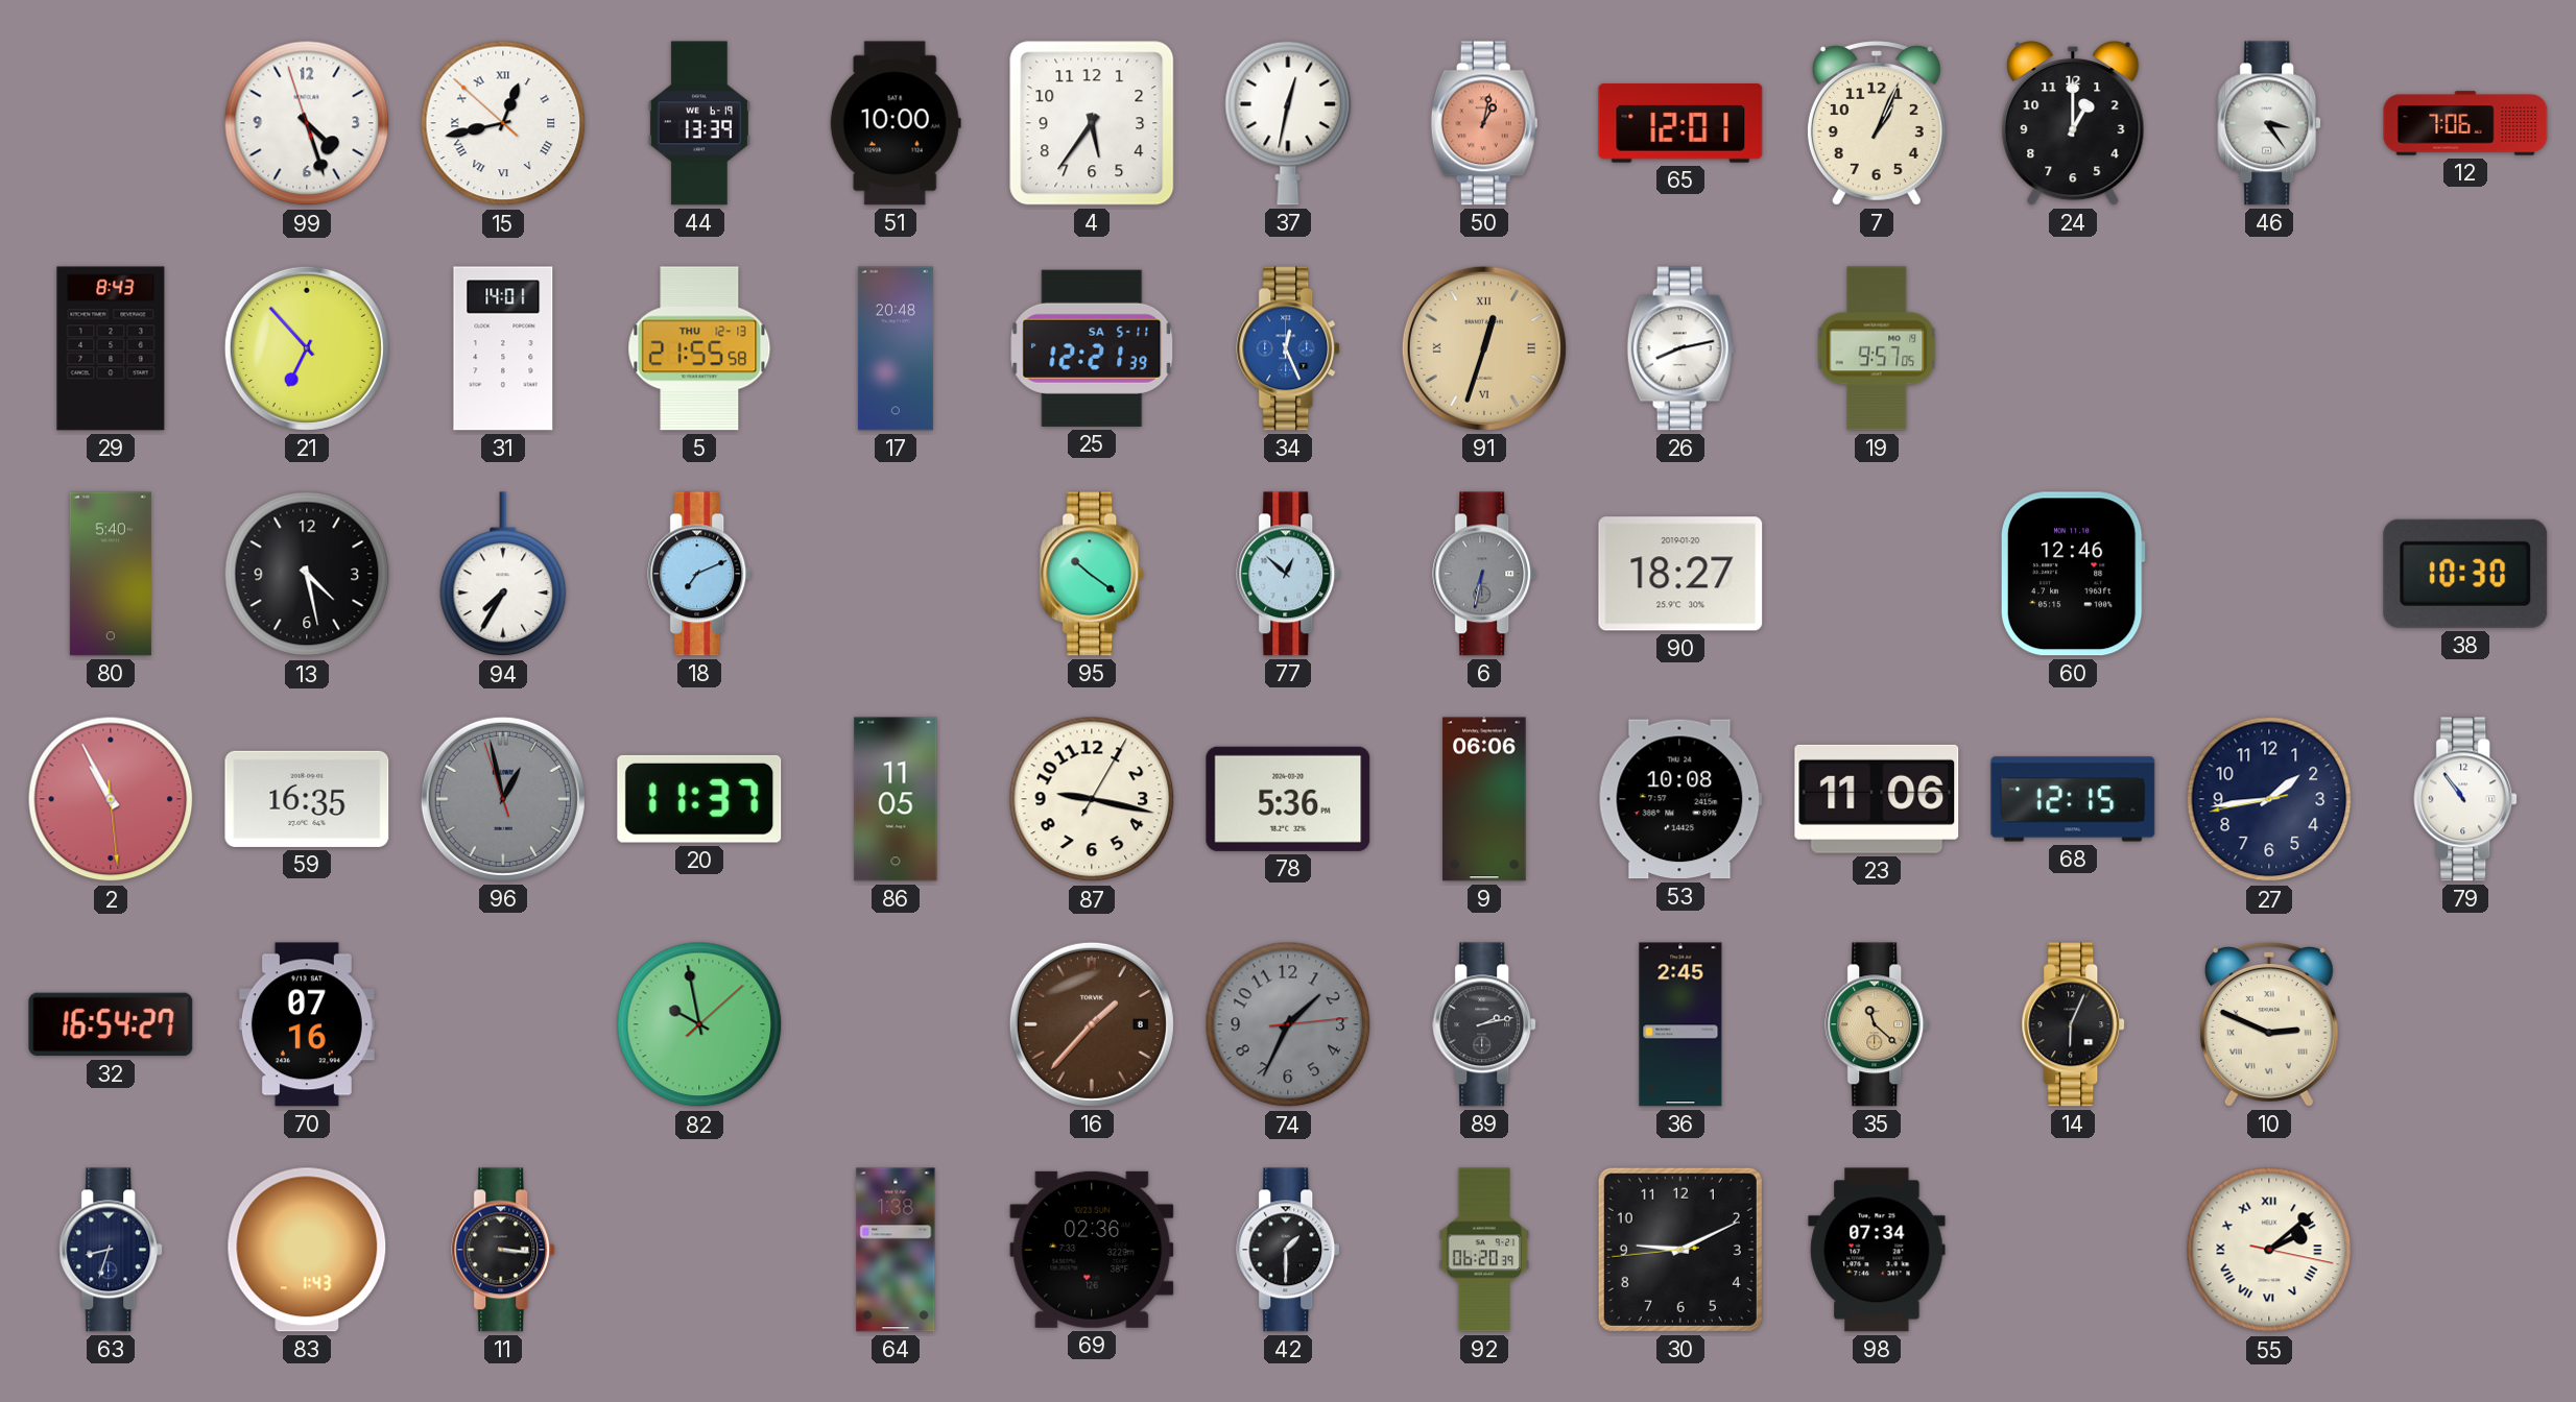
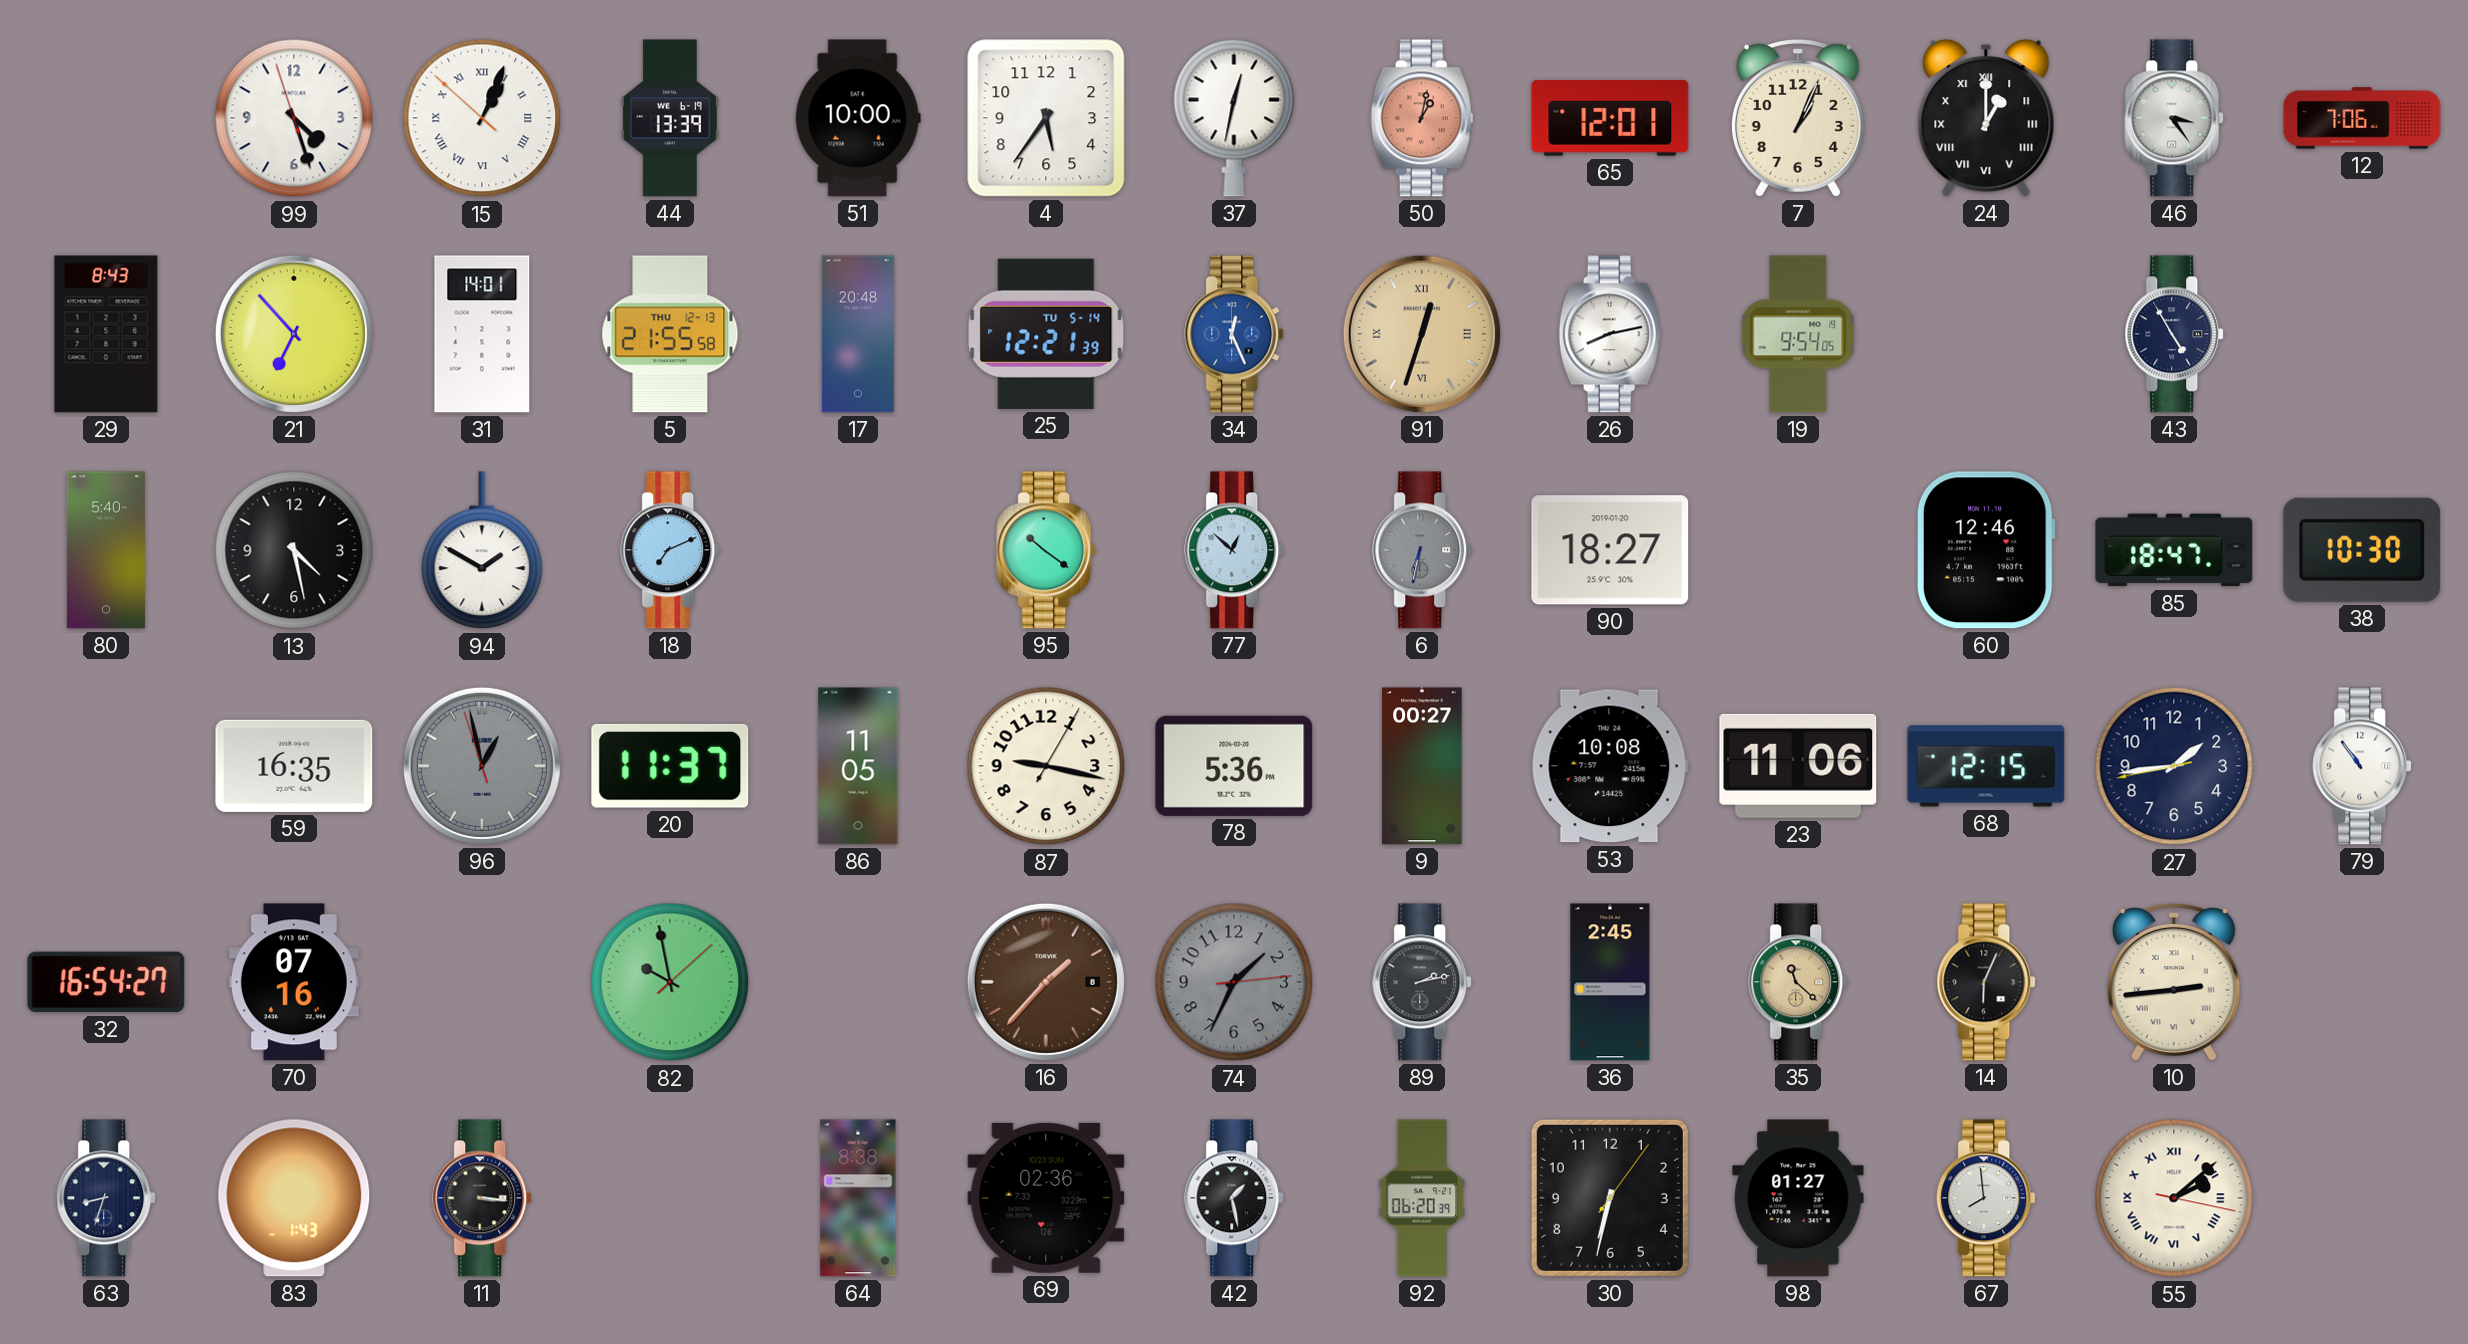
15: 12:42 -> 1:03 (482, 118)
24 numerals: Arabic -> Roman (1986, 118)
25 date: SA 5-11 -> TU 5-14 (1046, 334)
19: 9:57 -> 9:54 (1798, 334)
43: none -> 4:55 (2175, 334)
94: 7:35 -> 1:50 (482, 551)
85: none -> 18:47 (2174, 550)
2: 10:55 -> none (111, 799)
9: 06:06 -> 00:27 (1422, 766)
10: 2:49 -> 2:44 (2174, 983)
64: 1:38 -> 8:38 (858, 1198)
42: 1:30 -> 1:28 (1235, 1198)
30: 9:10 -> 6:32 (1610, 1198)
98: 07:34 -> 01:27 (1798, 1198)
67: none -> 7:59 (1987, 1198)
